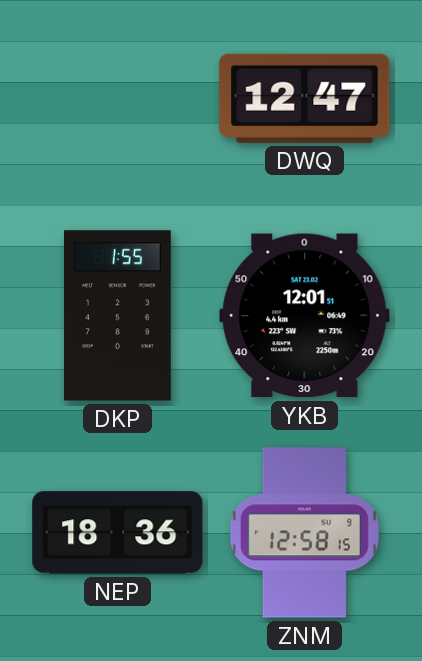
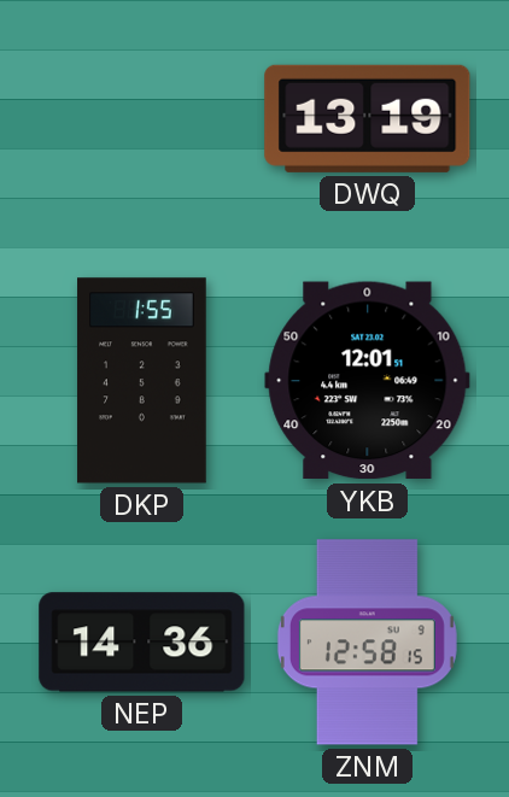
DWQ: 12:47 -> 13:19 (368, 118)
NEP: 18:36 -> 14:36 (142, 643)
